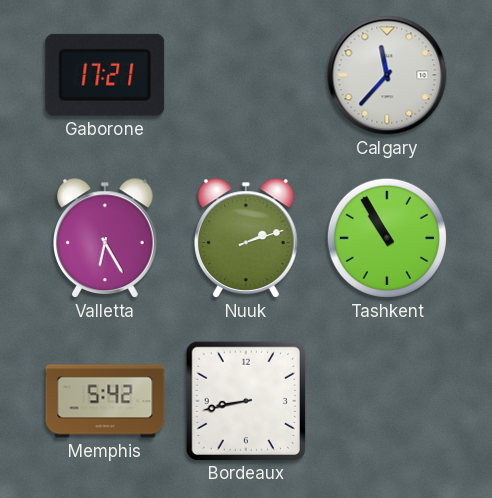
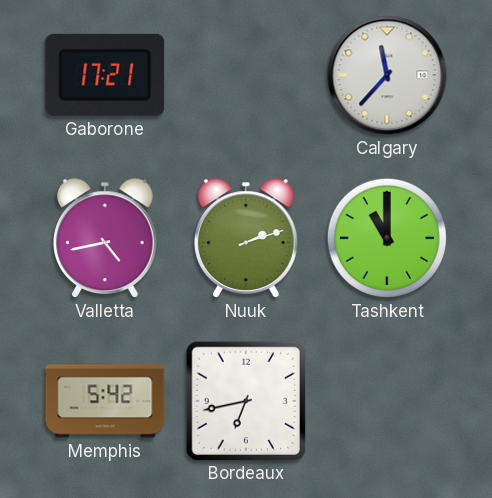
Valletta: 6:25 -> 4:43 (106, 238)
Tashkent: 10:55 -> 11:00 (387, 238)
Bordeaux: 8:43 -> 6:43 (245, 400)
